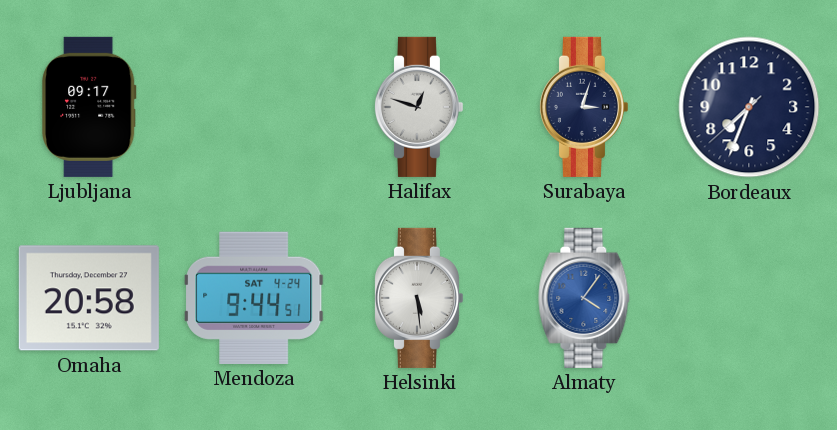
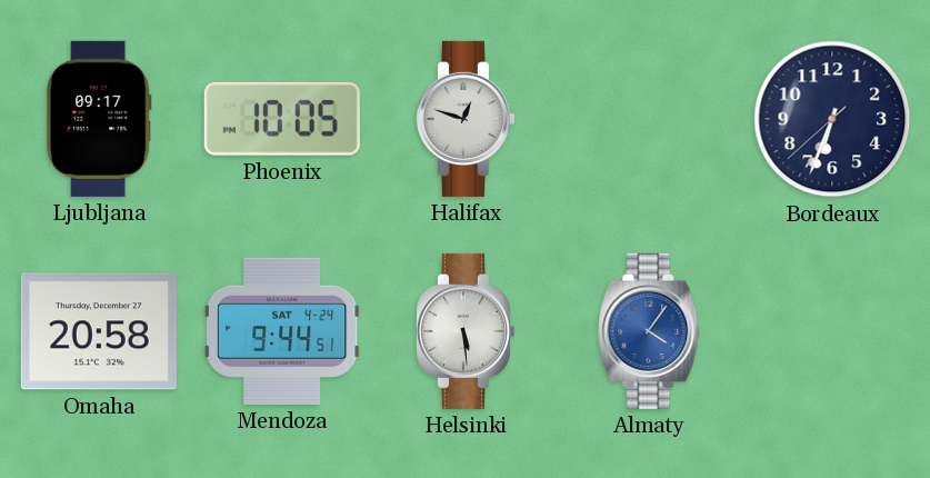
Phoenix: none -> 10:05 (282, 119)
Surabaya: 3:03 -> none (583, 107)
Bordeaux: 7:33 -> 6:33 (832, 119)
